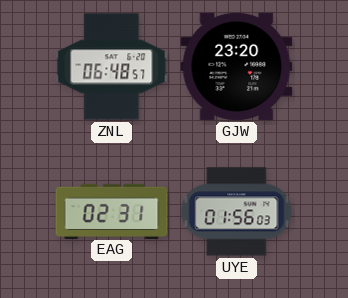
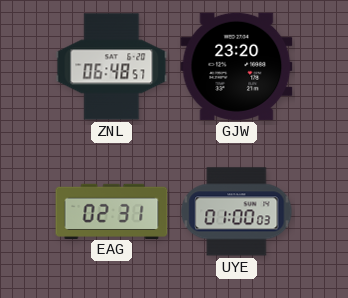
UYE: 01:56 -> 01:00 (237, 212)
